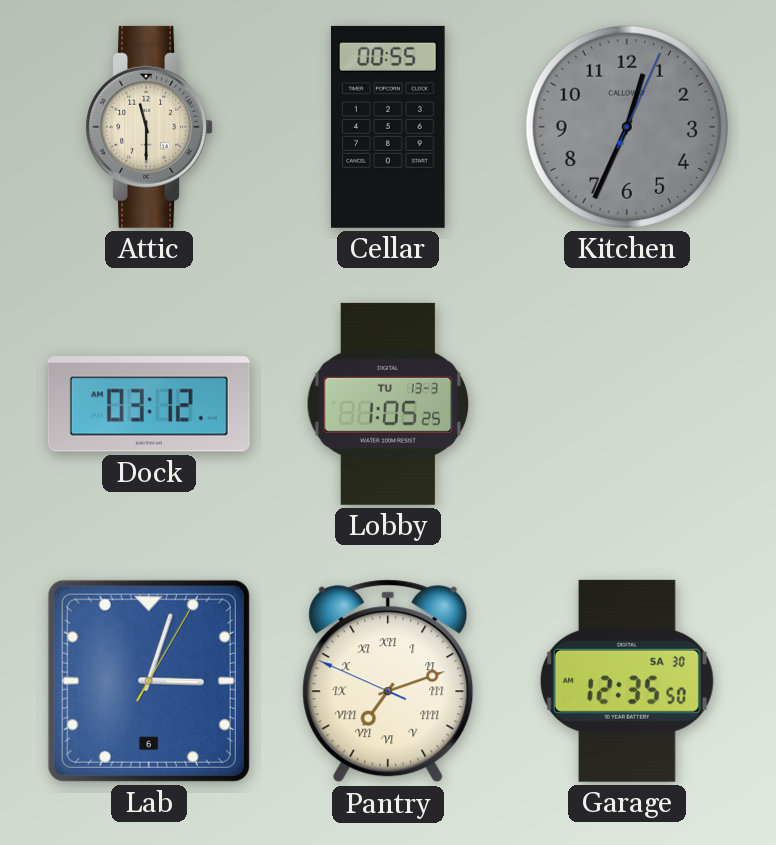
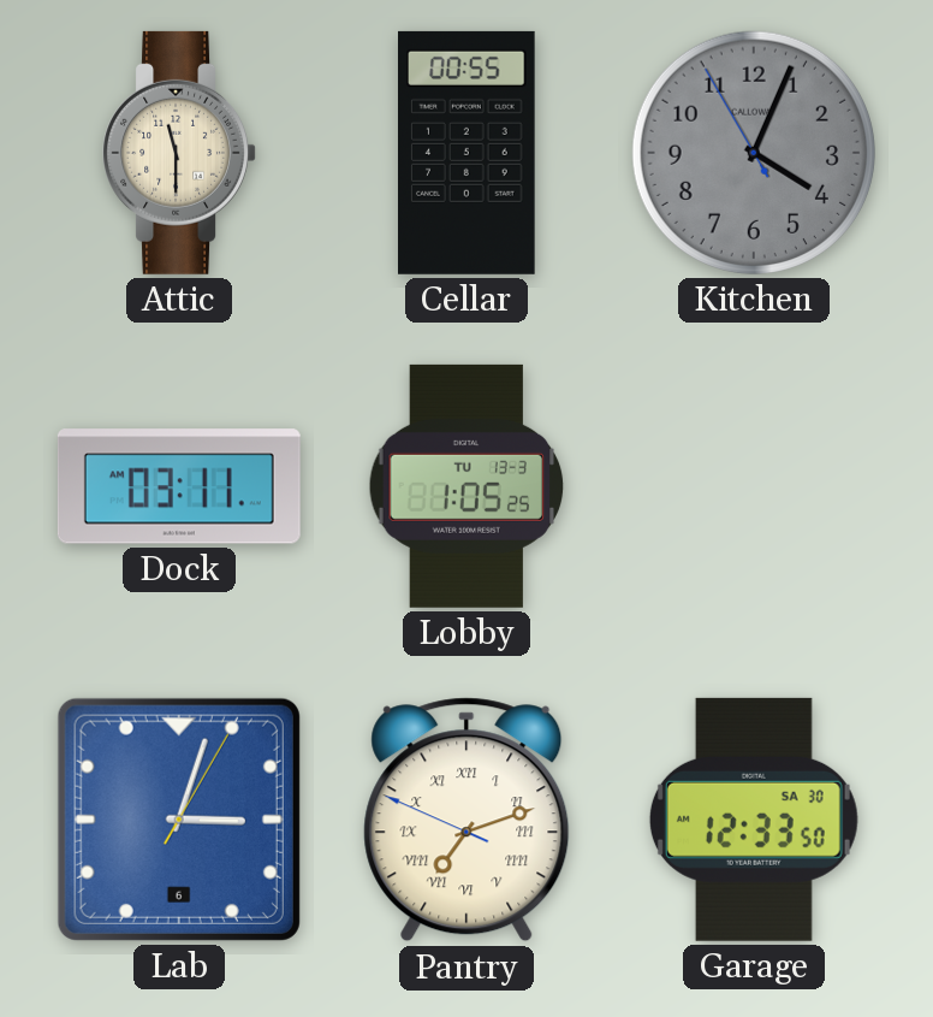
Kitchen: 12:34 -> 4:03 (754, 153)
Dock: 03:12 -> 03:11 (179, 486)
Garage: 12:35 -> 12:33 (754, 820)
